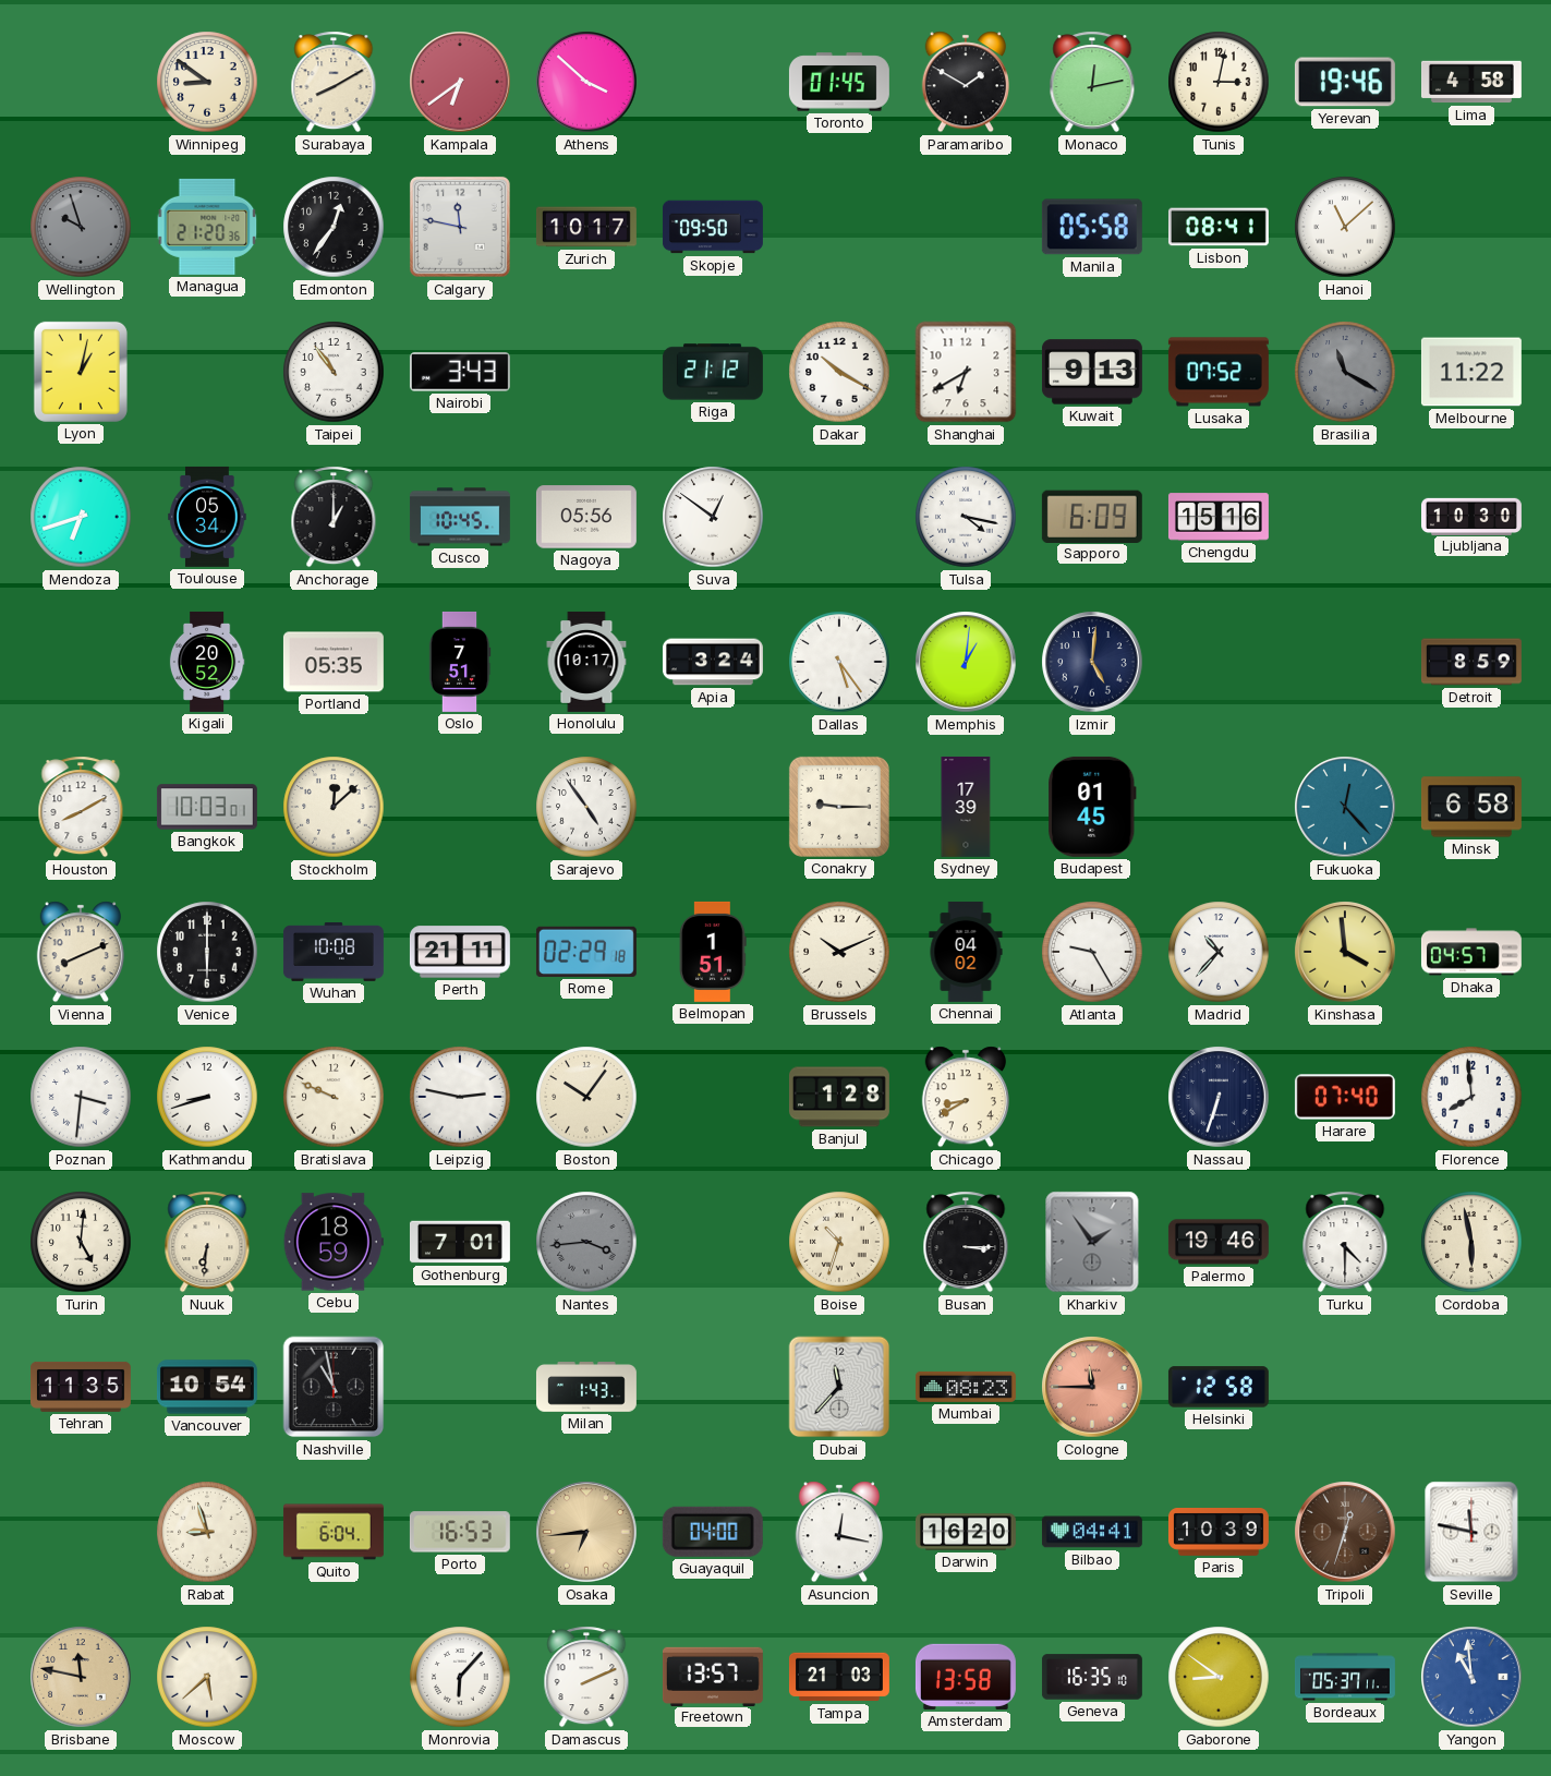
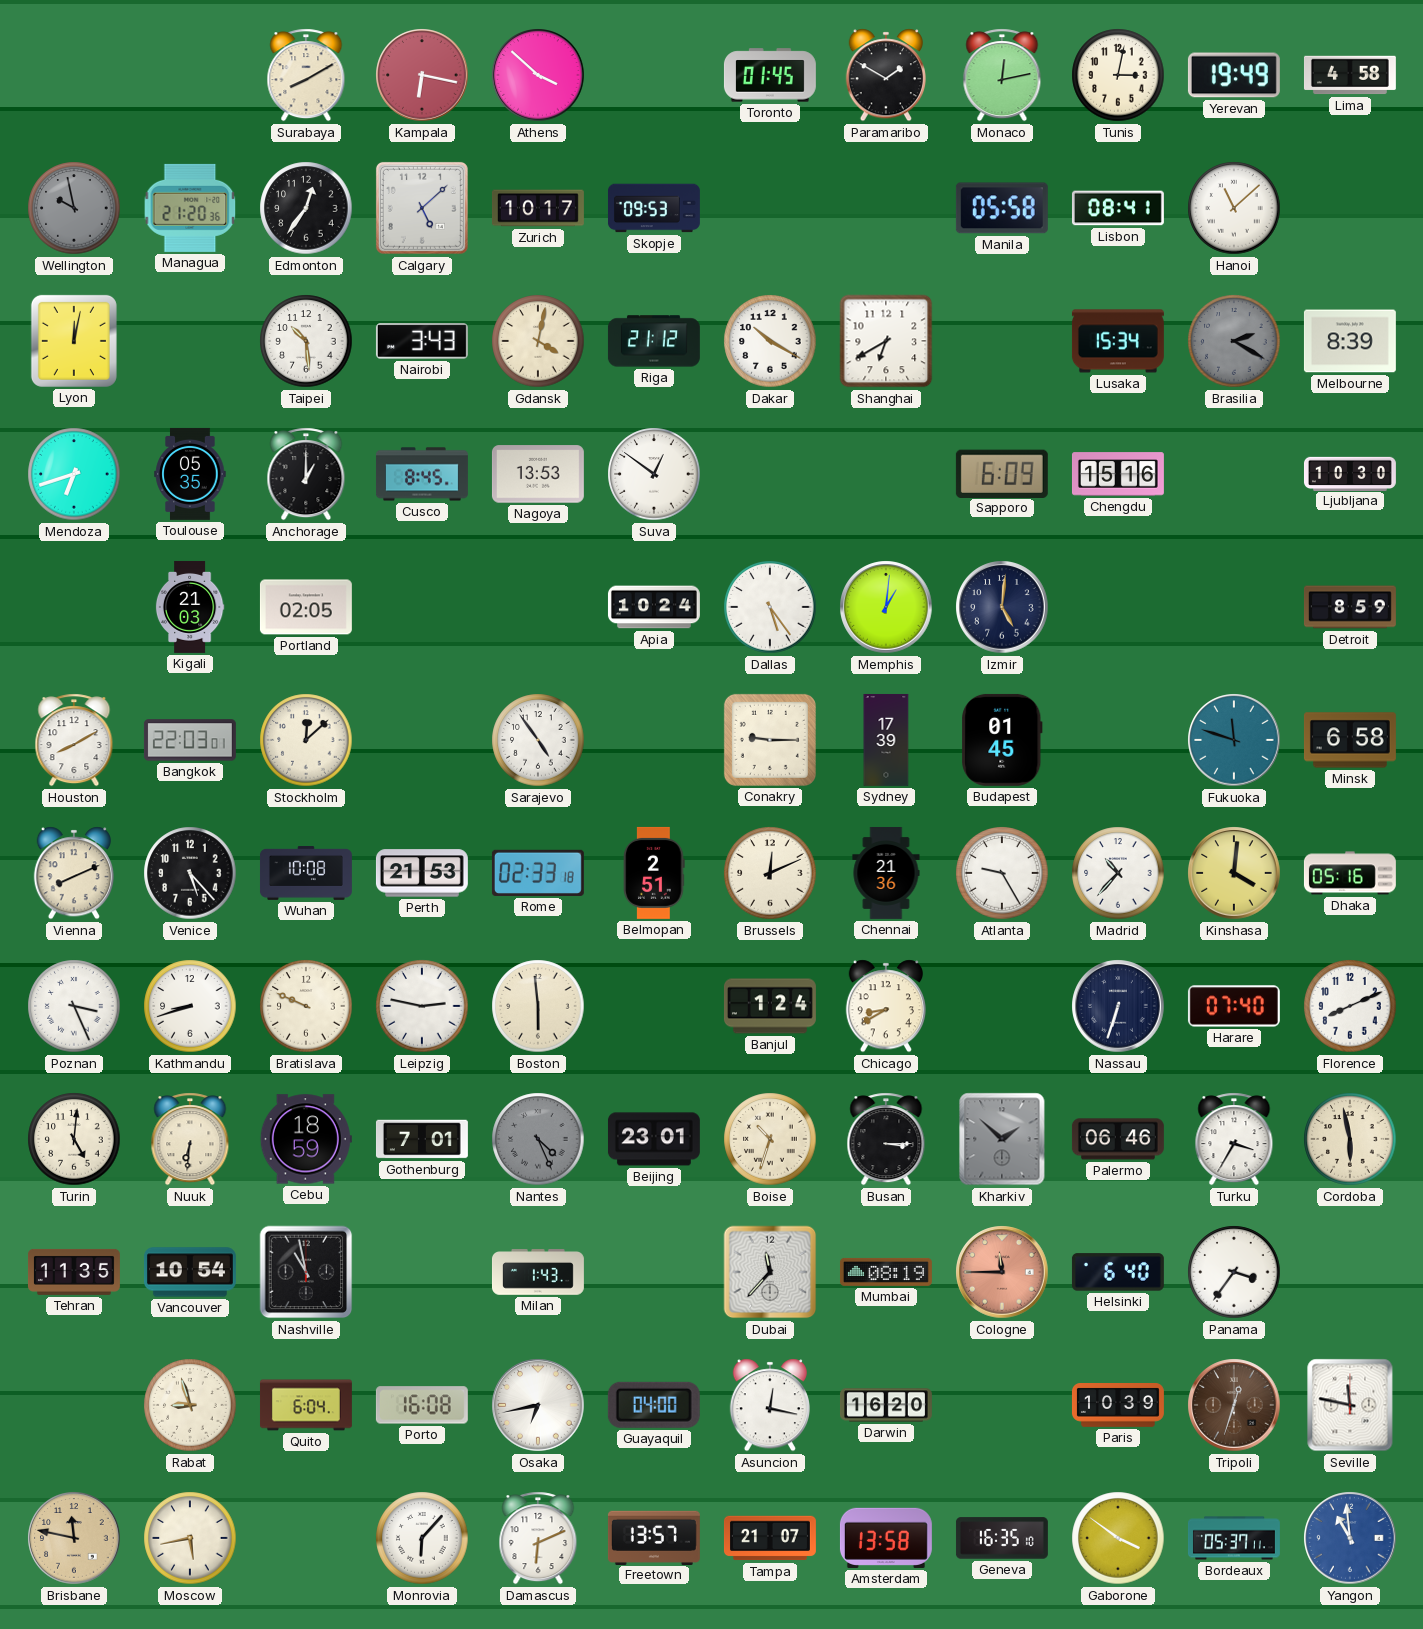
Winnipeg: 8:51 -> none (207, 82)
Kampala: 6:39 -> 6:17 (422, 75)
Yerevan: 19:46 -> 19:49 (1234, 75)
Wellington: 9:57 -> 9:58 (74, 208)
Calgary: 11:47 -> 5:08 (422, 208)
Skopje: 09:50 -> 09:53 (654, 208)
Lyon: 1:02 -> 12:02 (74, 341)
Taipei: 10:54 -> 10:29 (306, 341)
Gdansk: none -> 4:02 (538, 341)
Kuwait: 9:13 -> none (1092, 372)
Lusaka: 07:52 -> 15:34 (1118, 341)
Brasilia: 11:20 -> 2:20 (1234, 341)
Melbourne: 11:22 -> 8:39 (1350, 341)
Toulouse: 05:34 -> 05:35 (190, 474)
Cusco: 10:45 -> 8:45 (422, 474)
Nagoya: 05:56 -> 13:53 (538, 474)
Tulsa: 4:17 -> none (966, 517)
Kigali: 20:52 -> 21:03 (190, 607)
Portland: 05:35 -> 02:05 (306, 607)
Oslo: 7:51 -> none (460, 662)
Honolulu: 10:17 -> none (586, 662)
Apia: 3:24 -> 10:24 (654, 607)
Bangkok: 10:03 -> 22:03 (190, 740)
Fukuoka: 12:23 -> 11:48 (1234, 740)
Venice: 6:00 -> 5:23 (190, 873)
Perth: 21:11 -> 21:53 (422, 873)
Rome: 02:29 -> 02:33 (538, 873)
Belmopan: 1:51 -> 2:51 (654, 873)
Brussels: 10:11 -> 12:11 (770, 873)
Chennai: 04:02 -> 21:36 (886, 873)
Kinshasa: 3:59 -> 4:01 (1234, 873)
Dhaka: 04:57 -> 05:16 (1350, 873)
Poznan: 3:31 -> 3:26 (74, 1006)
Boston: 10:06 -> 5:59 (538, 1006)
Banjul: 1:28 -> 1:24 (770, 1006)
Florence: 7:59 -> 8:11 (1350, 1006)
Nantes: 3:44 -> 4:26 (538, 1139)
Beijing: none -> 23:01 (654, 1139)
Kharkiv: 1:54 -> 1:52 (1002, 1139)
Palermo: 19:46 -> 06:46 (1118, 1139)
Turku: 4:30 -> 3:35 (1234, 1139)
Mumbai: 08:23 -> 08:19 (886, 1272)
Helsinki: 12:58 -> 6:40 (1118, 1272)
Panama: none -> 3:36 (1234, 1272)
Porto: 16:53 -> 16:08 (422, 1405)
Osaka: 6:44 -> 6:43 (538, 1405)
Osaka dial: champagne -> white (538, 1405)
Bilbao: 04:41 -> none (1092, 1532)
Moscow: 5:38 -> 5:43 (190, 1538)
Damascus: 2:11 -> 6:11 (538, 1538)
Tampa: 21:03 -> 21:07 (770, 1538)
Gaborone: 8:51 -> 3:51 (1118, 1538)
